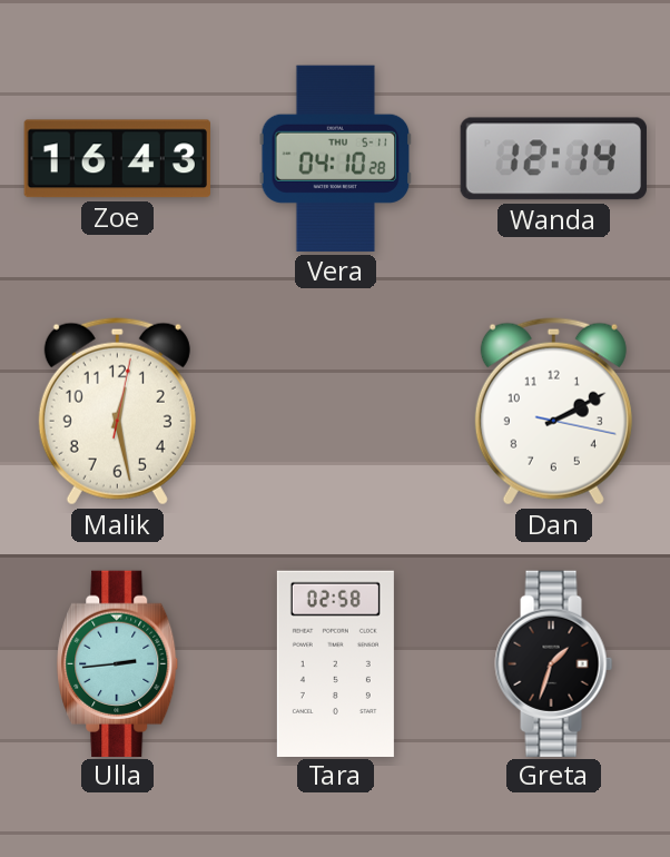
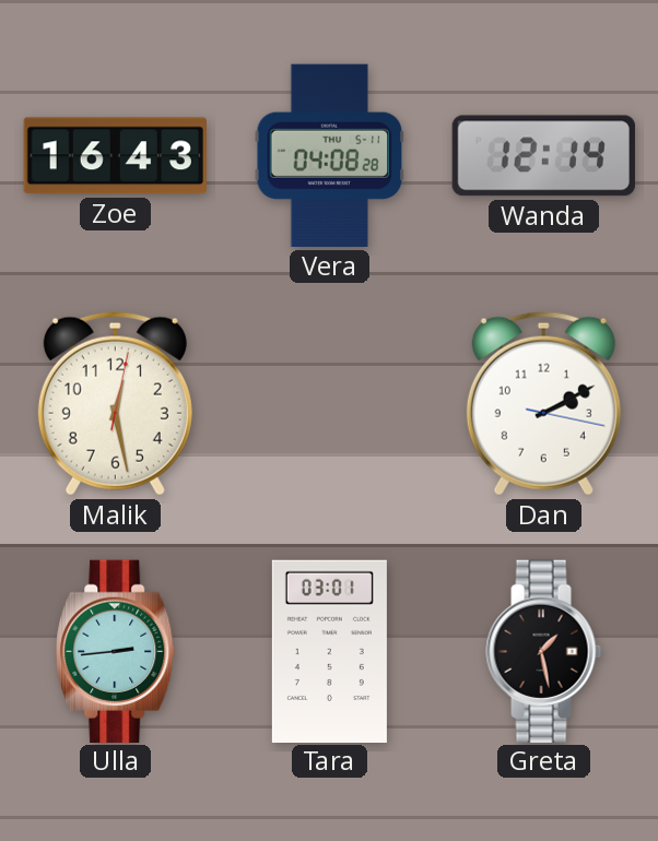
Vera: 04:10 -> 04:08 (330, 155)
Tara: 02:58 -> 03:01 (329, 651)
Greta: 1:33 -> 1:28 (544, 651)
